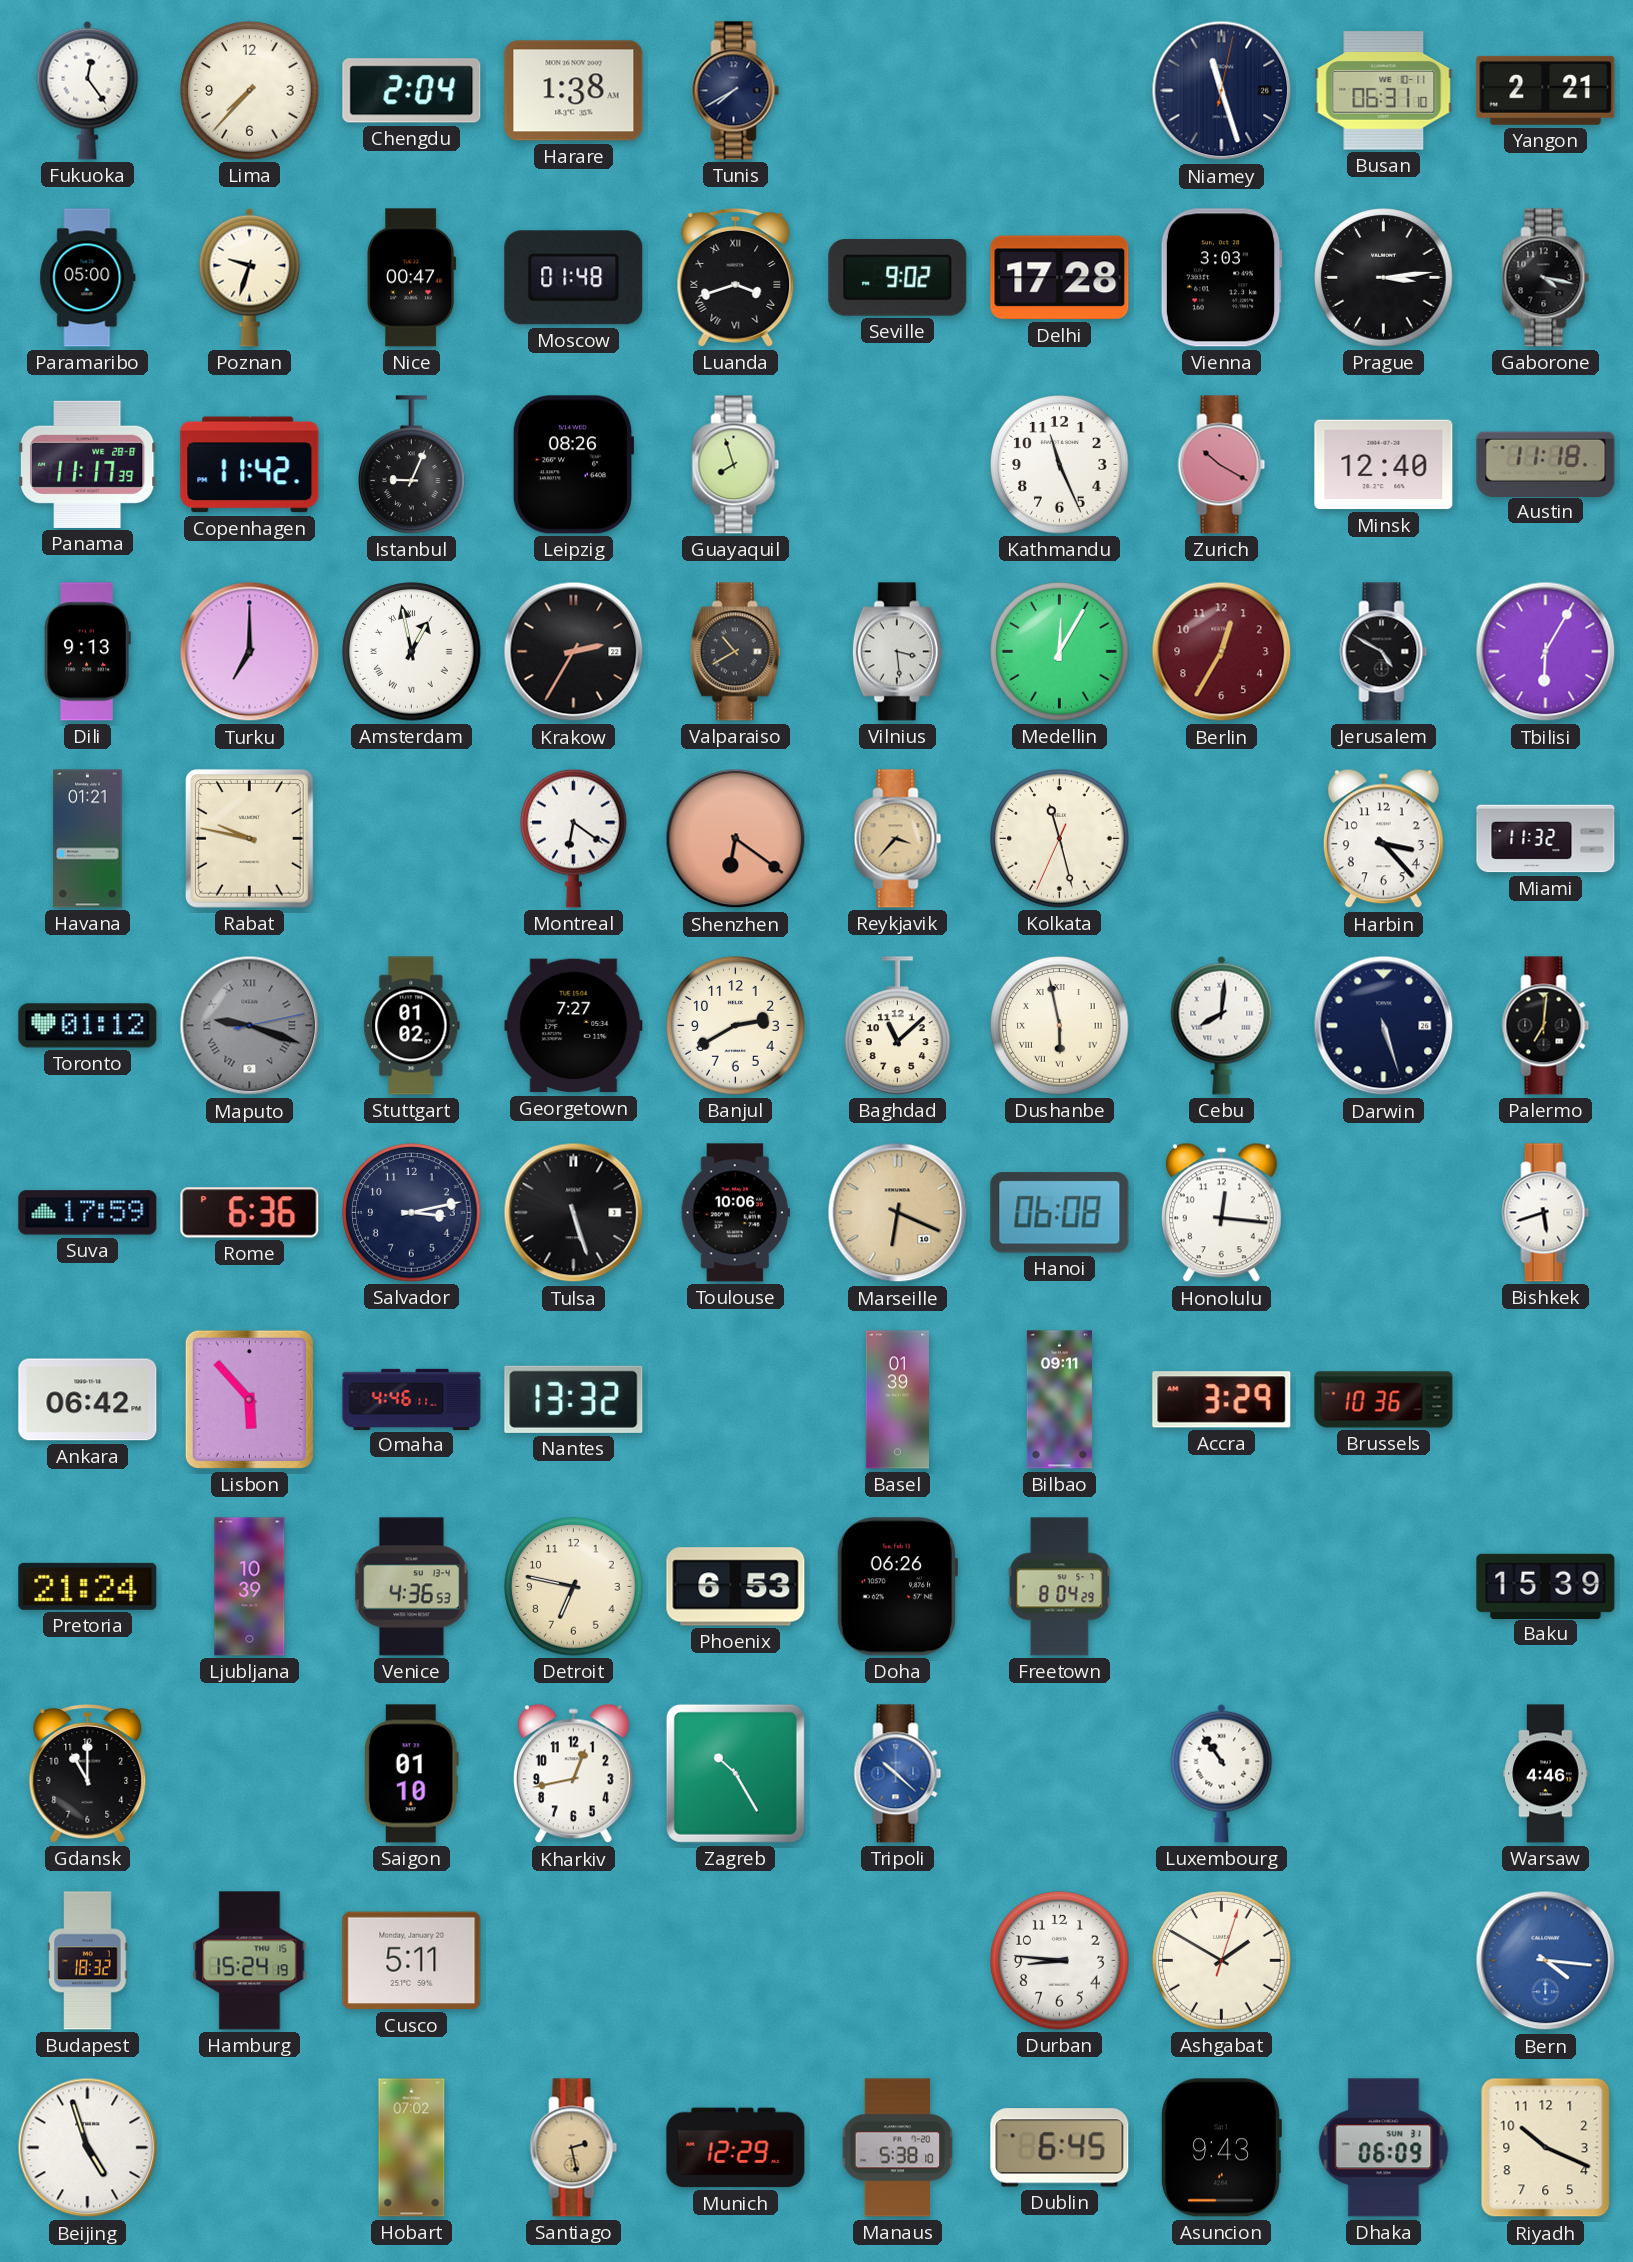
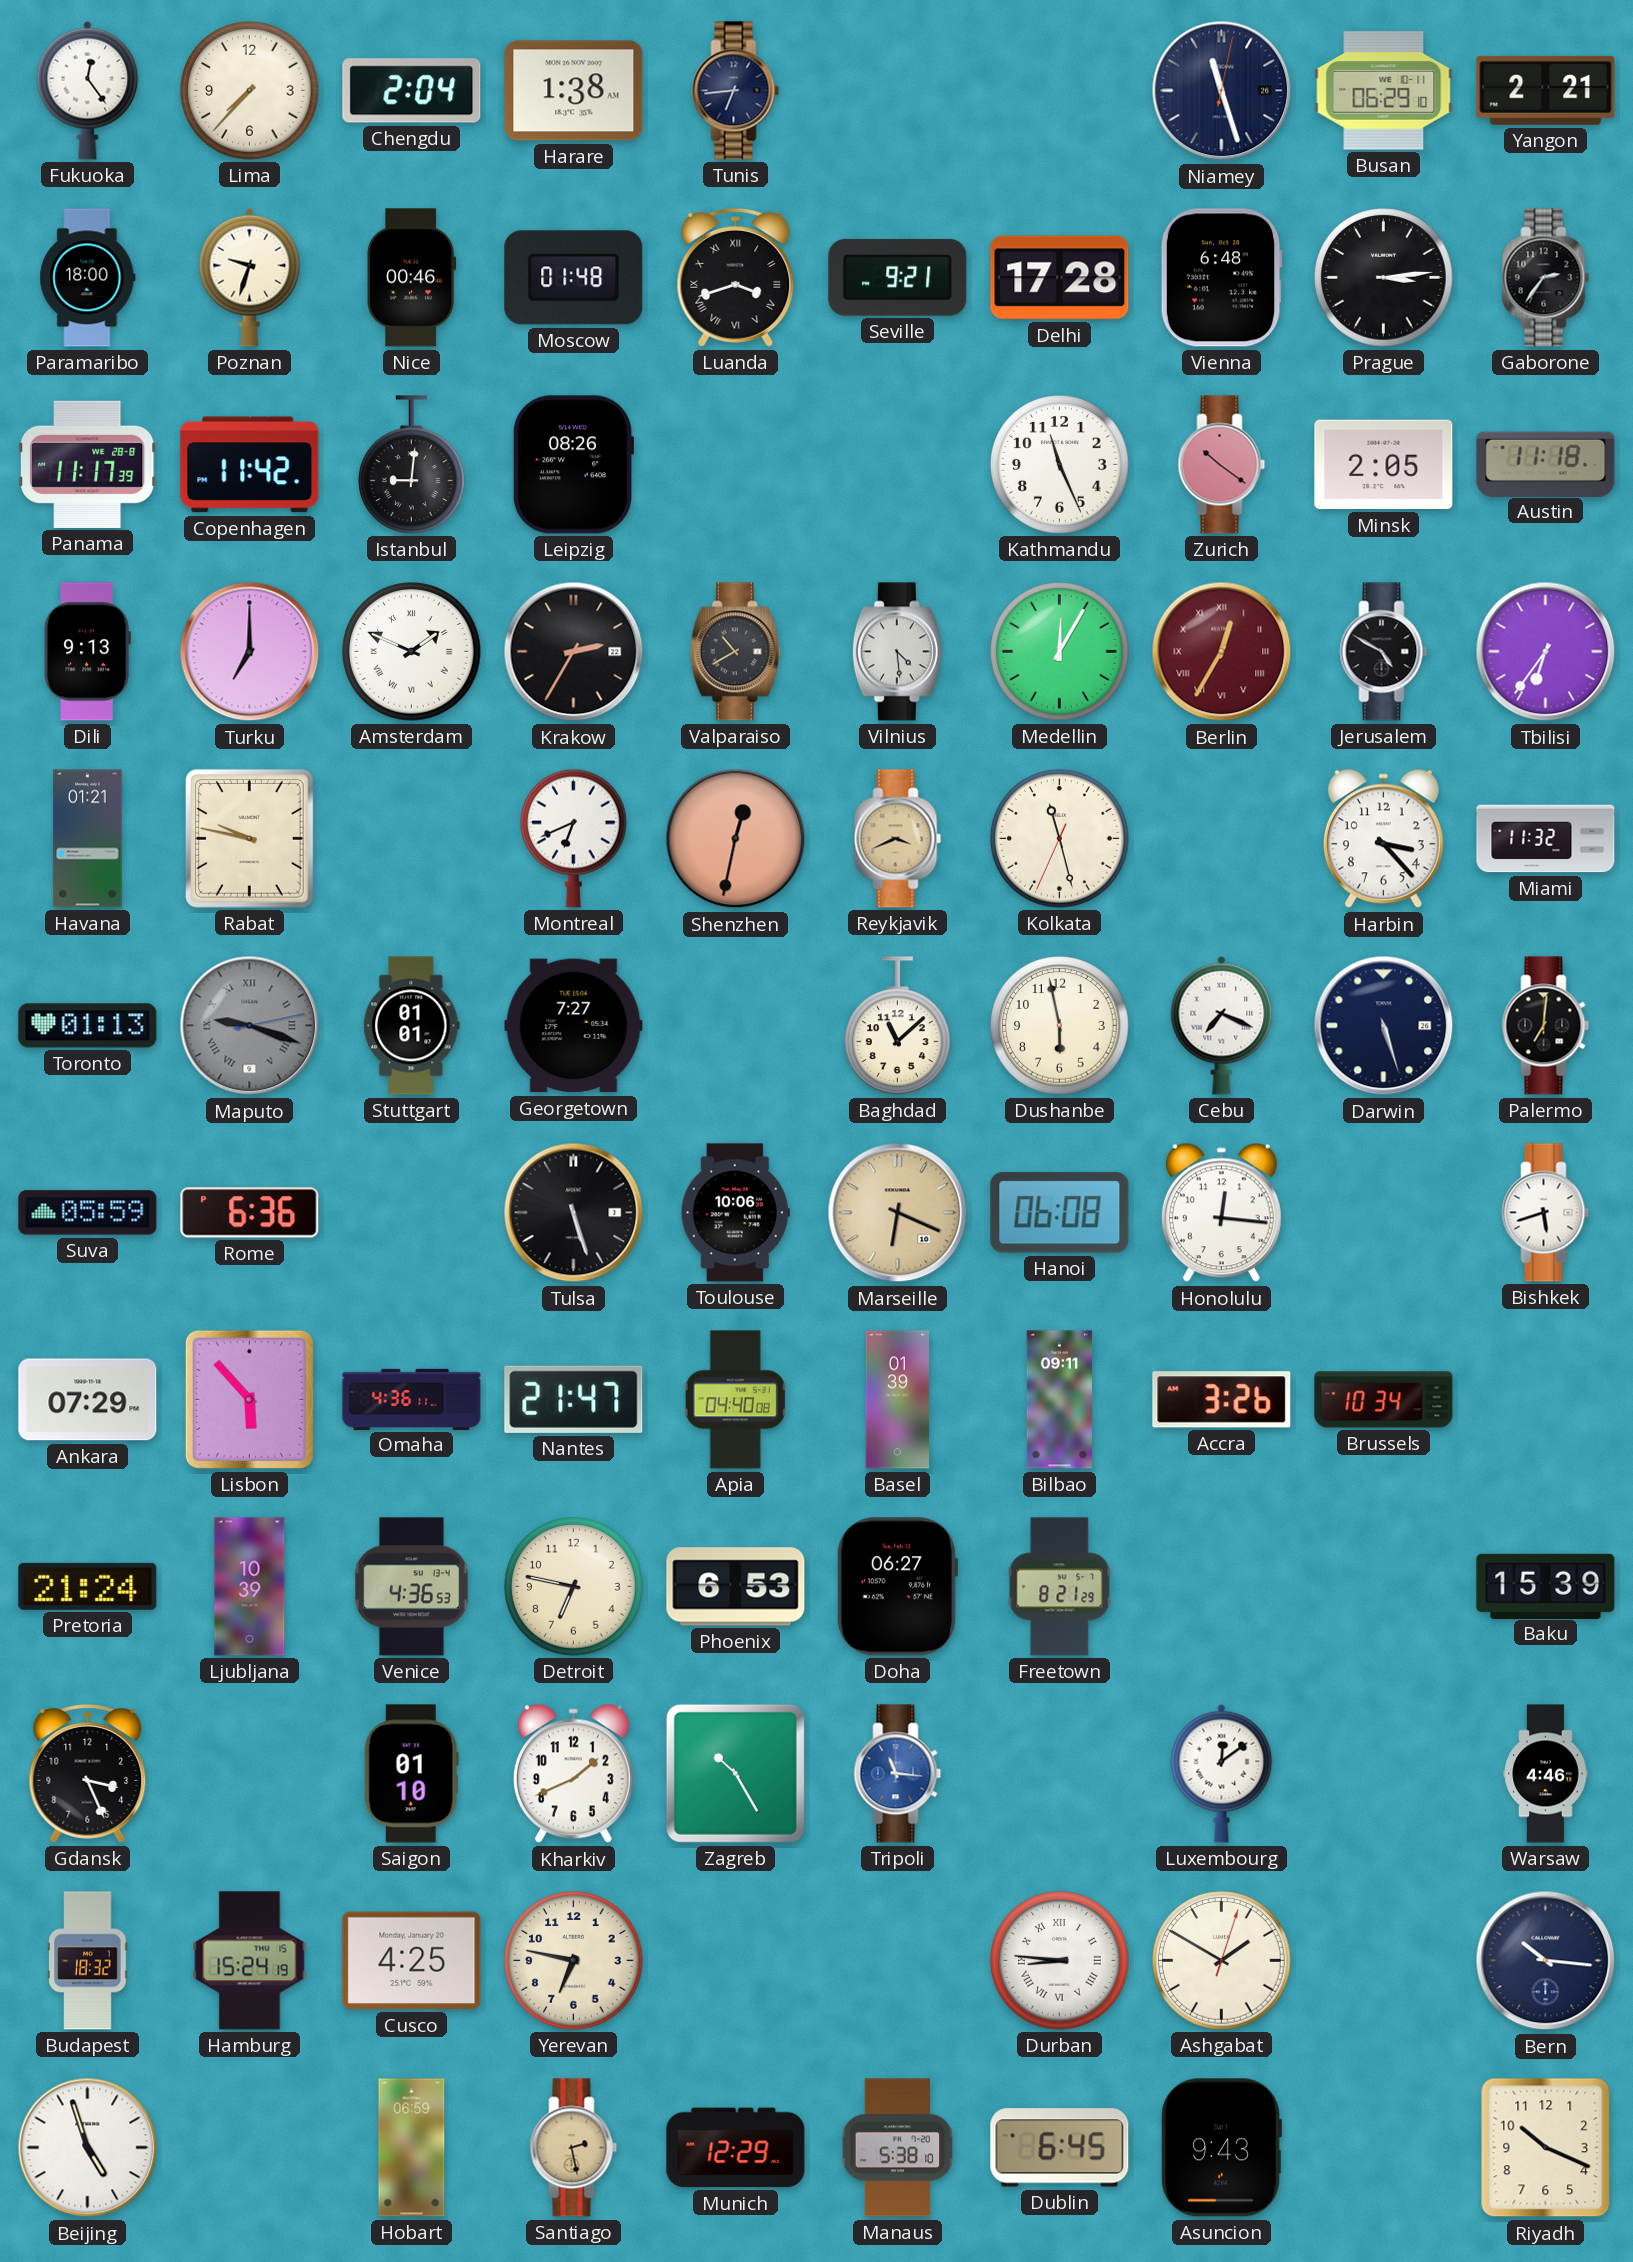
Tunis: 7:40 -> 6:44 (736, 91)
Busan: 06:31 -> 06:29 (1384, 91)
Paramaribo: 05:00 -> 18:00 (88, 278)
Nice: 00:47 -> 00:46 (412, 278)
Seville: 9:02 -> 9:21 (898, 277)
Vienna: 3:03 -> 6:48 (1221, 278)
Gaborone: 4:17 -> 2:36 (1546, 278)
Istanbul: 9:04 -> 9:01 (412, 465)
Guayaquil: 7:57 -> none (736, 465)
Zurich: 10:20 -> 10:21 (1222, 465)
Minsk: 12:40 -> 2:05 (1384, 465)
Amsterdam: 12:58 -> 1:49 (412, 652)
Vilnius: 3:29 -> 4:29 (897, 652)
Berlin numerals: Arabic -> Roman (1222, 652)
Tbilisi: 6:05 -> 6:36 (1546, 652)
Montreal: 6:21 -> 6:41 (574, 838)
Shenzhen: 6:21 -> 12:32 (736, 839)
Reykjavik: 3:37 -> 3:41 (898, 839)
Toronto: 01:12 -> 01:13 (88, 1026)
Stuttgart: 01:02 -> 01:01 (412, 1026)
Banjul: 2:40 -> none (736, 1026)
Dushanbe numerals: Roman -> Arabic (1060, 1026)
Cebu: 8:01 -> 7:19 (1222, 1025)
Suva: 17:59 -> 05:59 (88, 1213)
Salvador: 3:13 -> none (412, 1213)
Ankara: 06:42 -> 07:29 (88, 1400)
Omaha: 4:46 -> 4:36 (412, 1399)
Nantes: 13:32 -> 21:47 (574, 1399)
Apia: none -> 04:40 (736, 1400)
Accra: 3:29 -> 3:26 (1222, 1400)
Brussels: 10:36 -> 10:34 (1384, 1400)
Doha: 06:26 -> 06:27 (896, 1587)
Freetown: 8:04 -> 8:21 (1060, 1587)
Gdansk: 11:00 -> 3:26 (88, 1774)
Kharkiv: 12:43 -> 1:41 (573, 1774)
Tripoli: 10:22 -> 11:16 (898, 1774)
Luxembourg: 10:54 -> 12:09 (1222, 1773)
Cusco: 5:11 -> 4:25 (412, 1961)
Yerevan: none -> 6:47 (574, 1961)
Durban numerals: Arabic -> Roman (1060, 1961)
Bern: 4:16 -> 10:16 (1546, 1961)
Bern dial: blue -> navy (1546, 1961)
Hobart: 07:02 -> 06:59 (412, 2148)
Dhaka: 06:09 -> none (1384, 2148)
